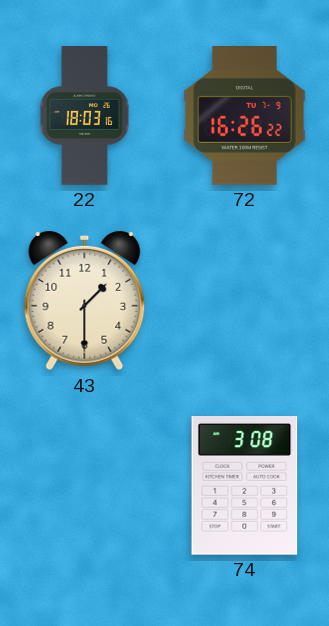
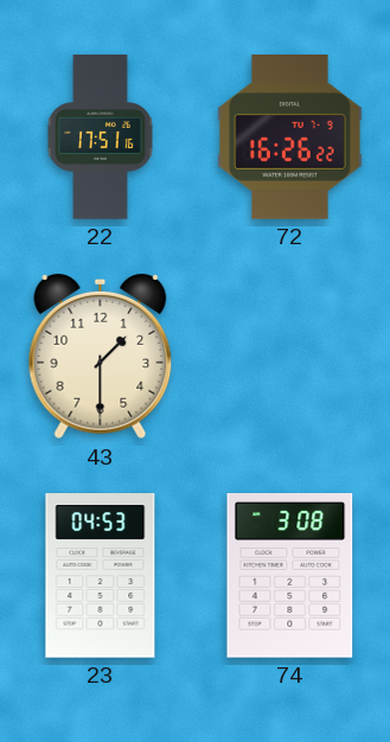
22: 18:03 -> 17:51 (101, 137)
23: none -> 04:53 (101, 576)
